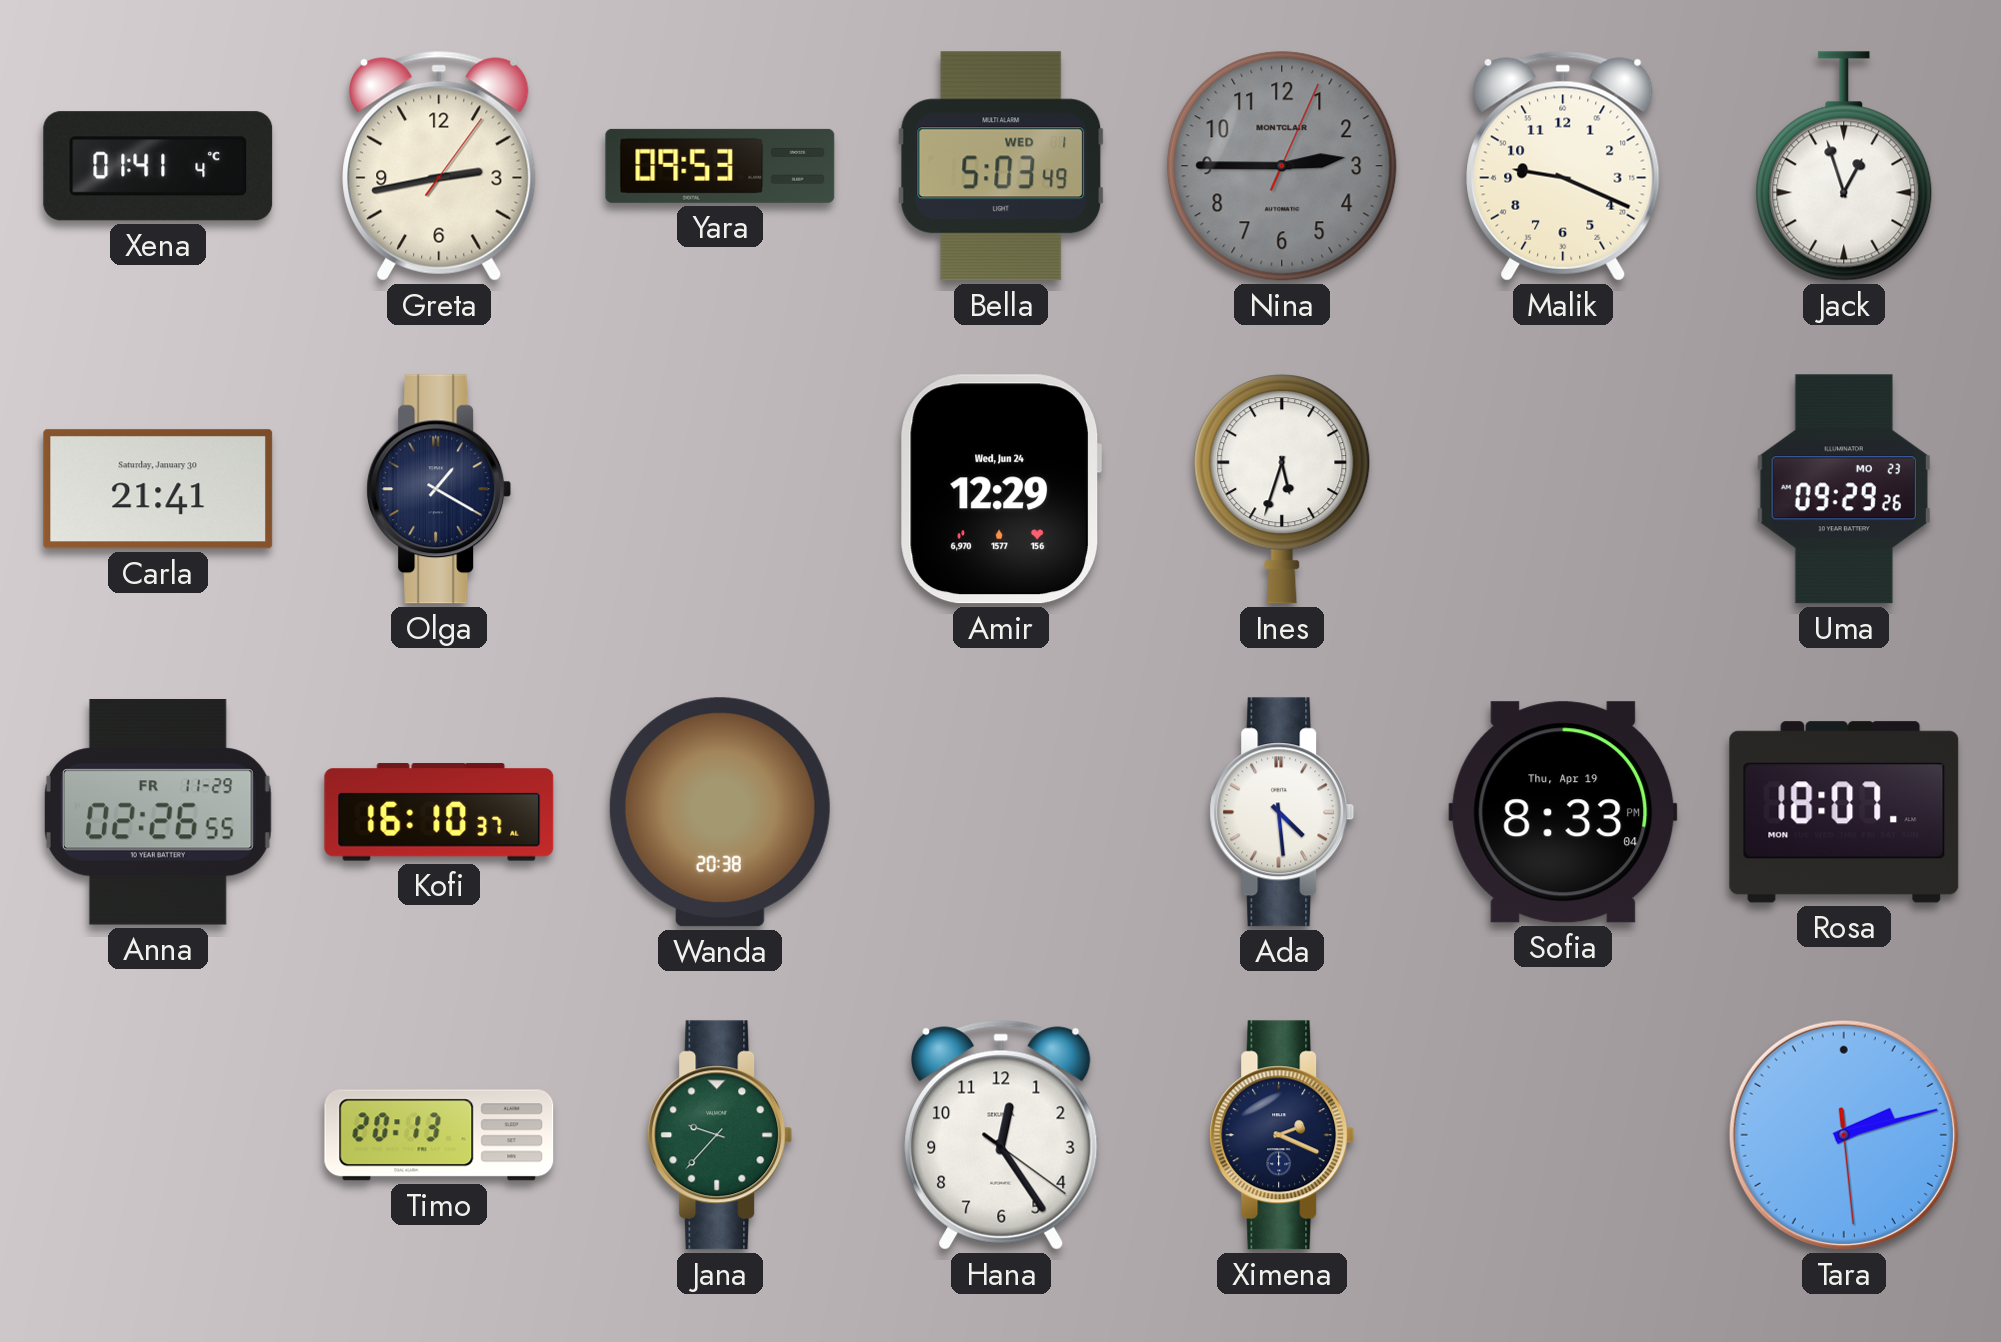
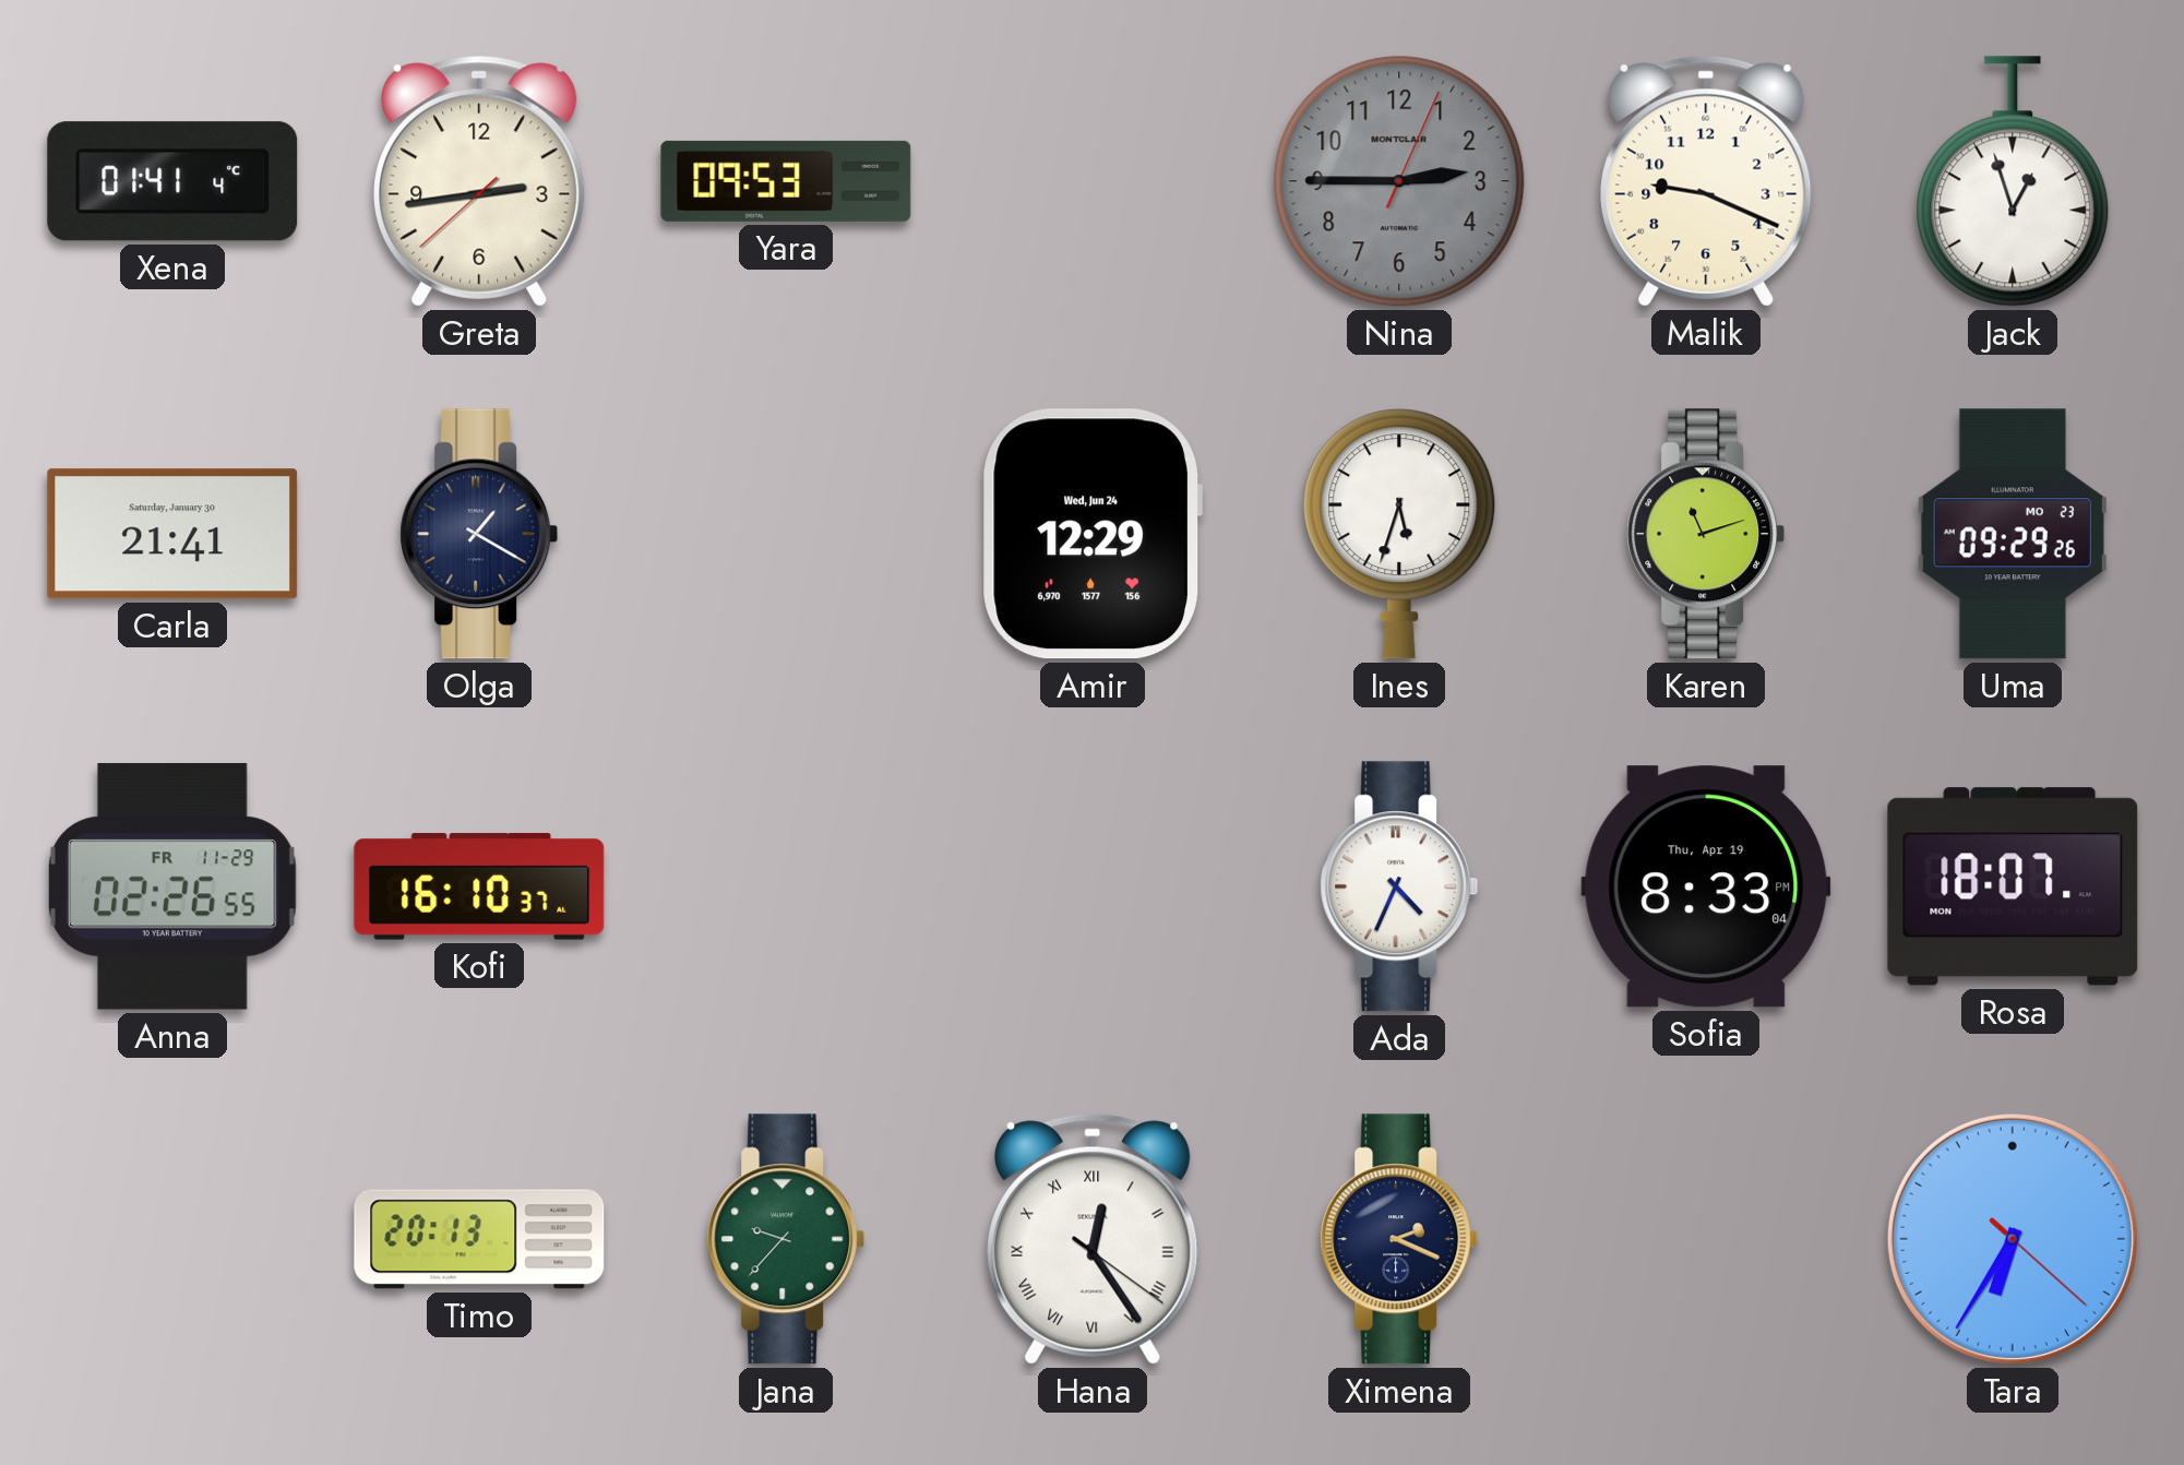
Greta: 2:43:06 -> 2:43:38 (479, 181)
Bella: 5:03 -> none (1001, 166)
Karen: none -> 11:12 (1706, 534)
Wanda: 20:38 -> none (720, 812)
Ada: 4:29 -> 4:34 (1399, 886)
Hana numerals: Arabic -> Roman (1093, 1239)
Tara: 2:12 -> 6:35 (2013, 1239)
